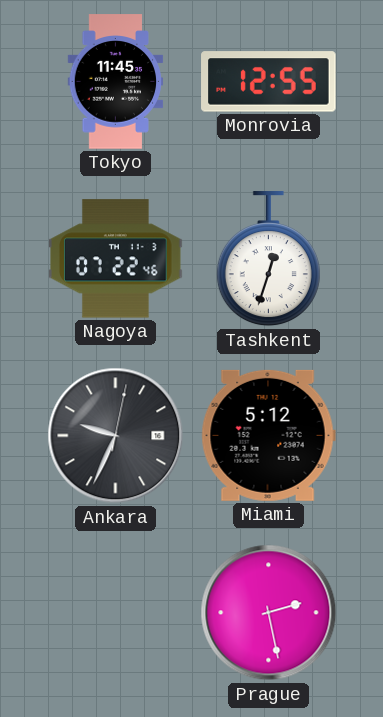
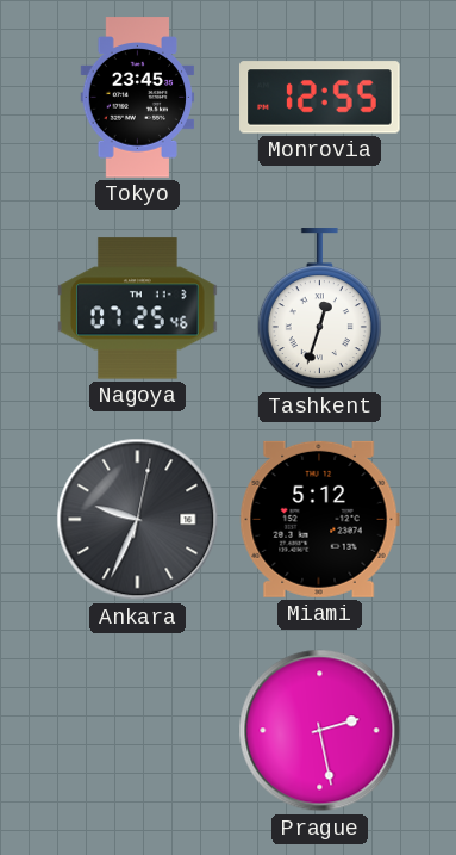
Tokyo: 11:45 -> 23:45 (138, 98)
Nagoya: 07:22 -> 07:25 (138, 309)
